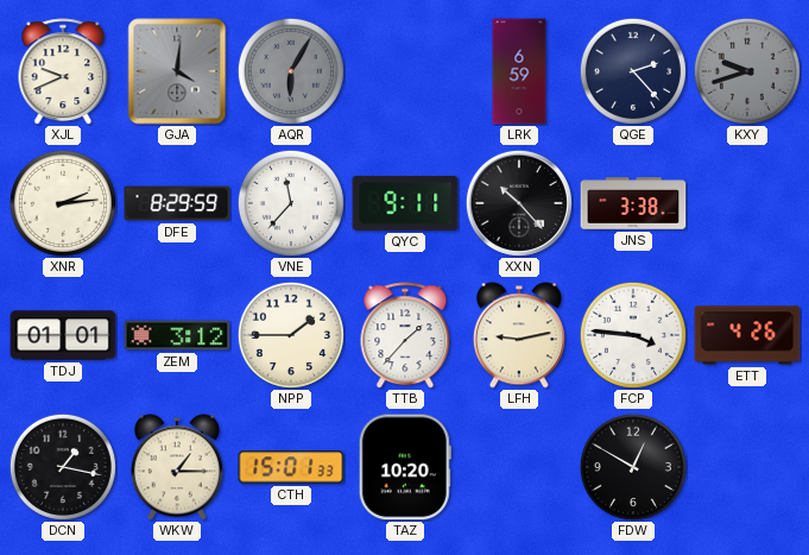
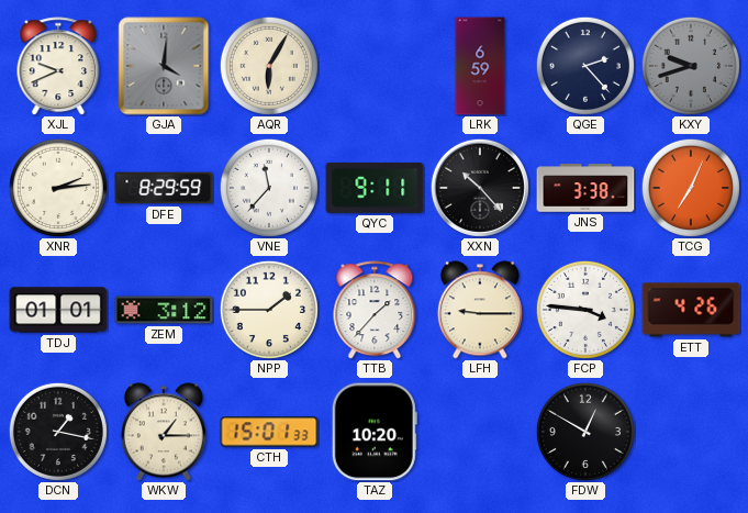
AQR dial: grey -> cream (269, 66)
TCG: none -> 7:04 (691, 188)
LFH: 9:13 -> 9:15 (480, 310)
